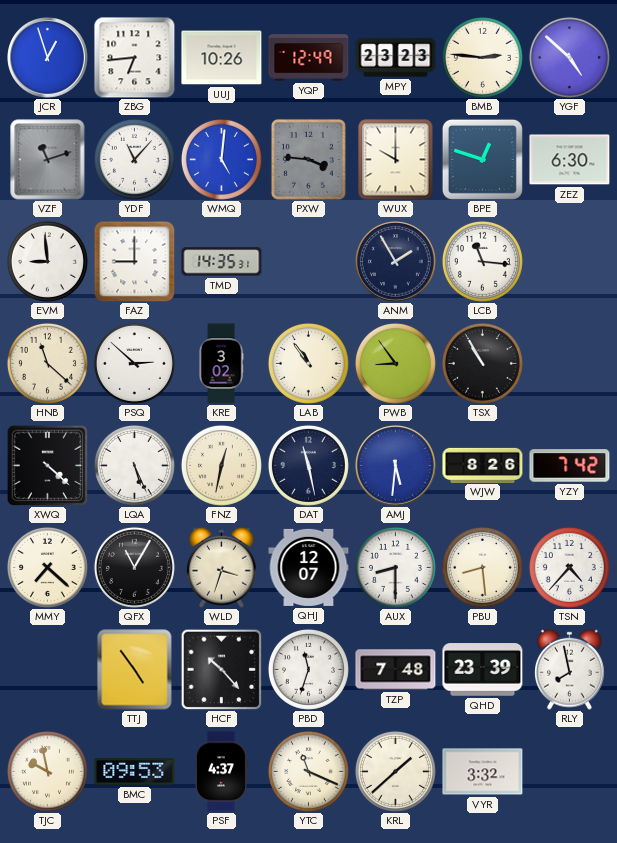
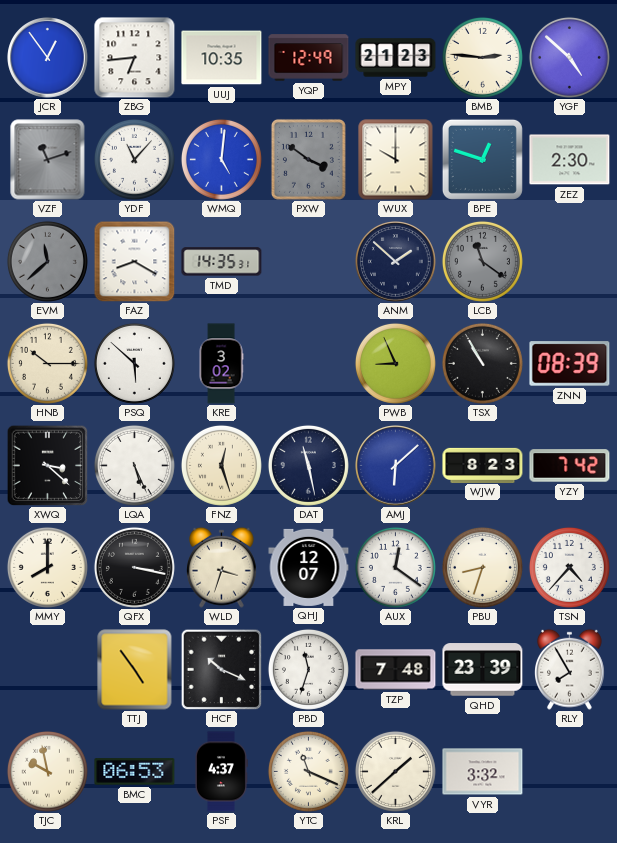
JCR: 12:57 -> 12:54 (48, 58)
UUJ: 10:26 -> 10:35 (222, 58)
MPY: 23:23 -> 21:23 (396, 58)
PXW: 3:46 -> 3:51 (308, 159)
ZEZ: 6:30 -> 2:30 (570, 160)
EVM: 8:59 -> 11:38 (47, 261)
EVM dial: white -> grey (47, 261)
FAZ: 9:00 -> 8:20 (134, 261)
ANM: 1:55 -> 1:52 (396, 262)
LCB: 11:16 -> 11:21 (482, 261)
LCB dial: white -> grey (482, 261)
HNB: 11:22 -> 10:15 (47, 363)
PSQ: 2:52 -> 5:52 (134, 363)
LAB: 10:54 -> none (308, 363)
PWB: 8:54 -> 8:56 (395, 363)
ZNN: none -> 08:39 (570, 364)
XWQ: 4:22 -> 3:22 (47, 465)
FNZ: 12:32 -> 12:27 (221, 465)
AMJ: 5:31 -> 6:08 (396, 466)
WJW: 8:26 -> 8:23 (483, 465)
MMY: 7:22 -> 8:00 (47, 567)
QFX: 11:05 -> 3:17 (134, 567)
AUX: 8:30 -> 12:21 (395, 567)
PBU: 8:29 -> 8:33 (482, 567)
HCF: 10:23 -> 10:19 (221, 669)
RLY: 7:58 -> 7:55 (570, 669)
BMC: 09:53 -> 06:53 (135, 772)
